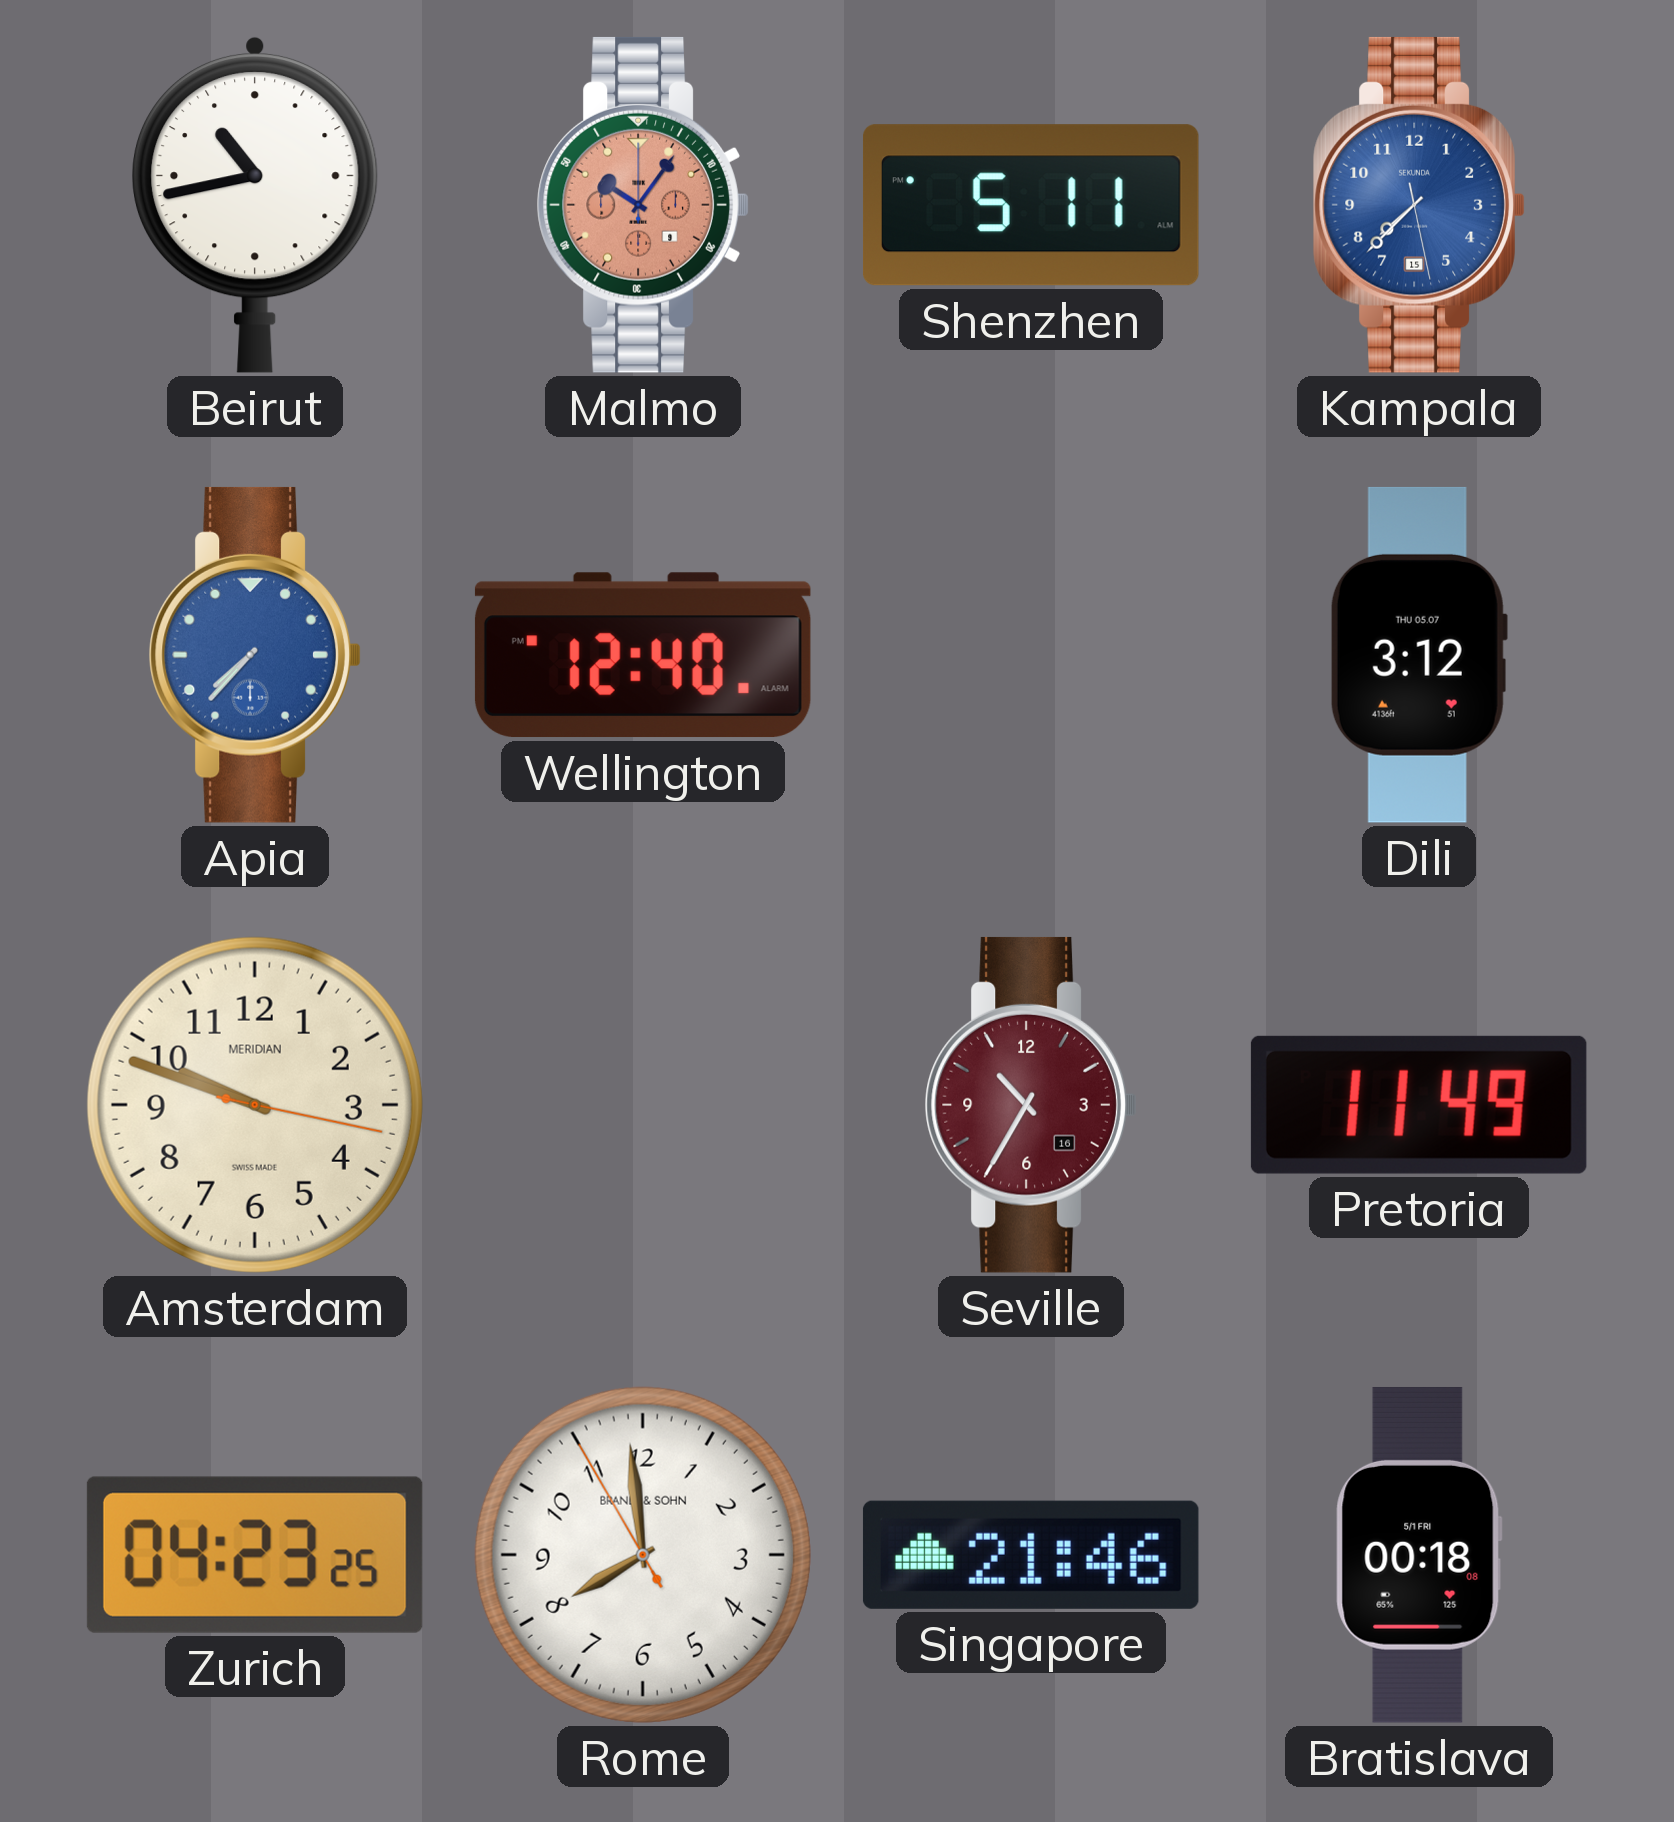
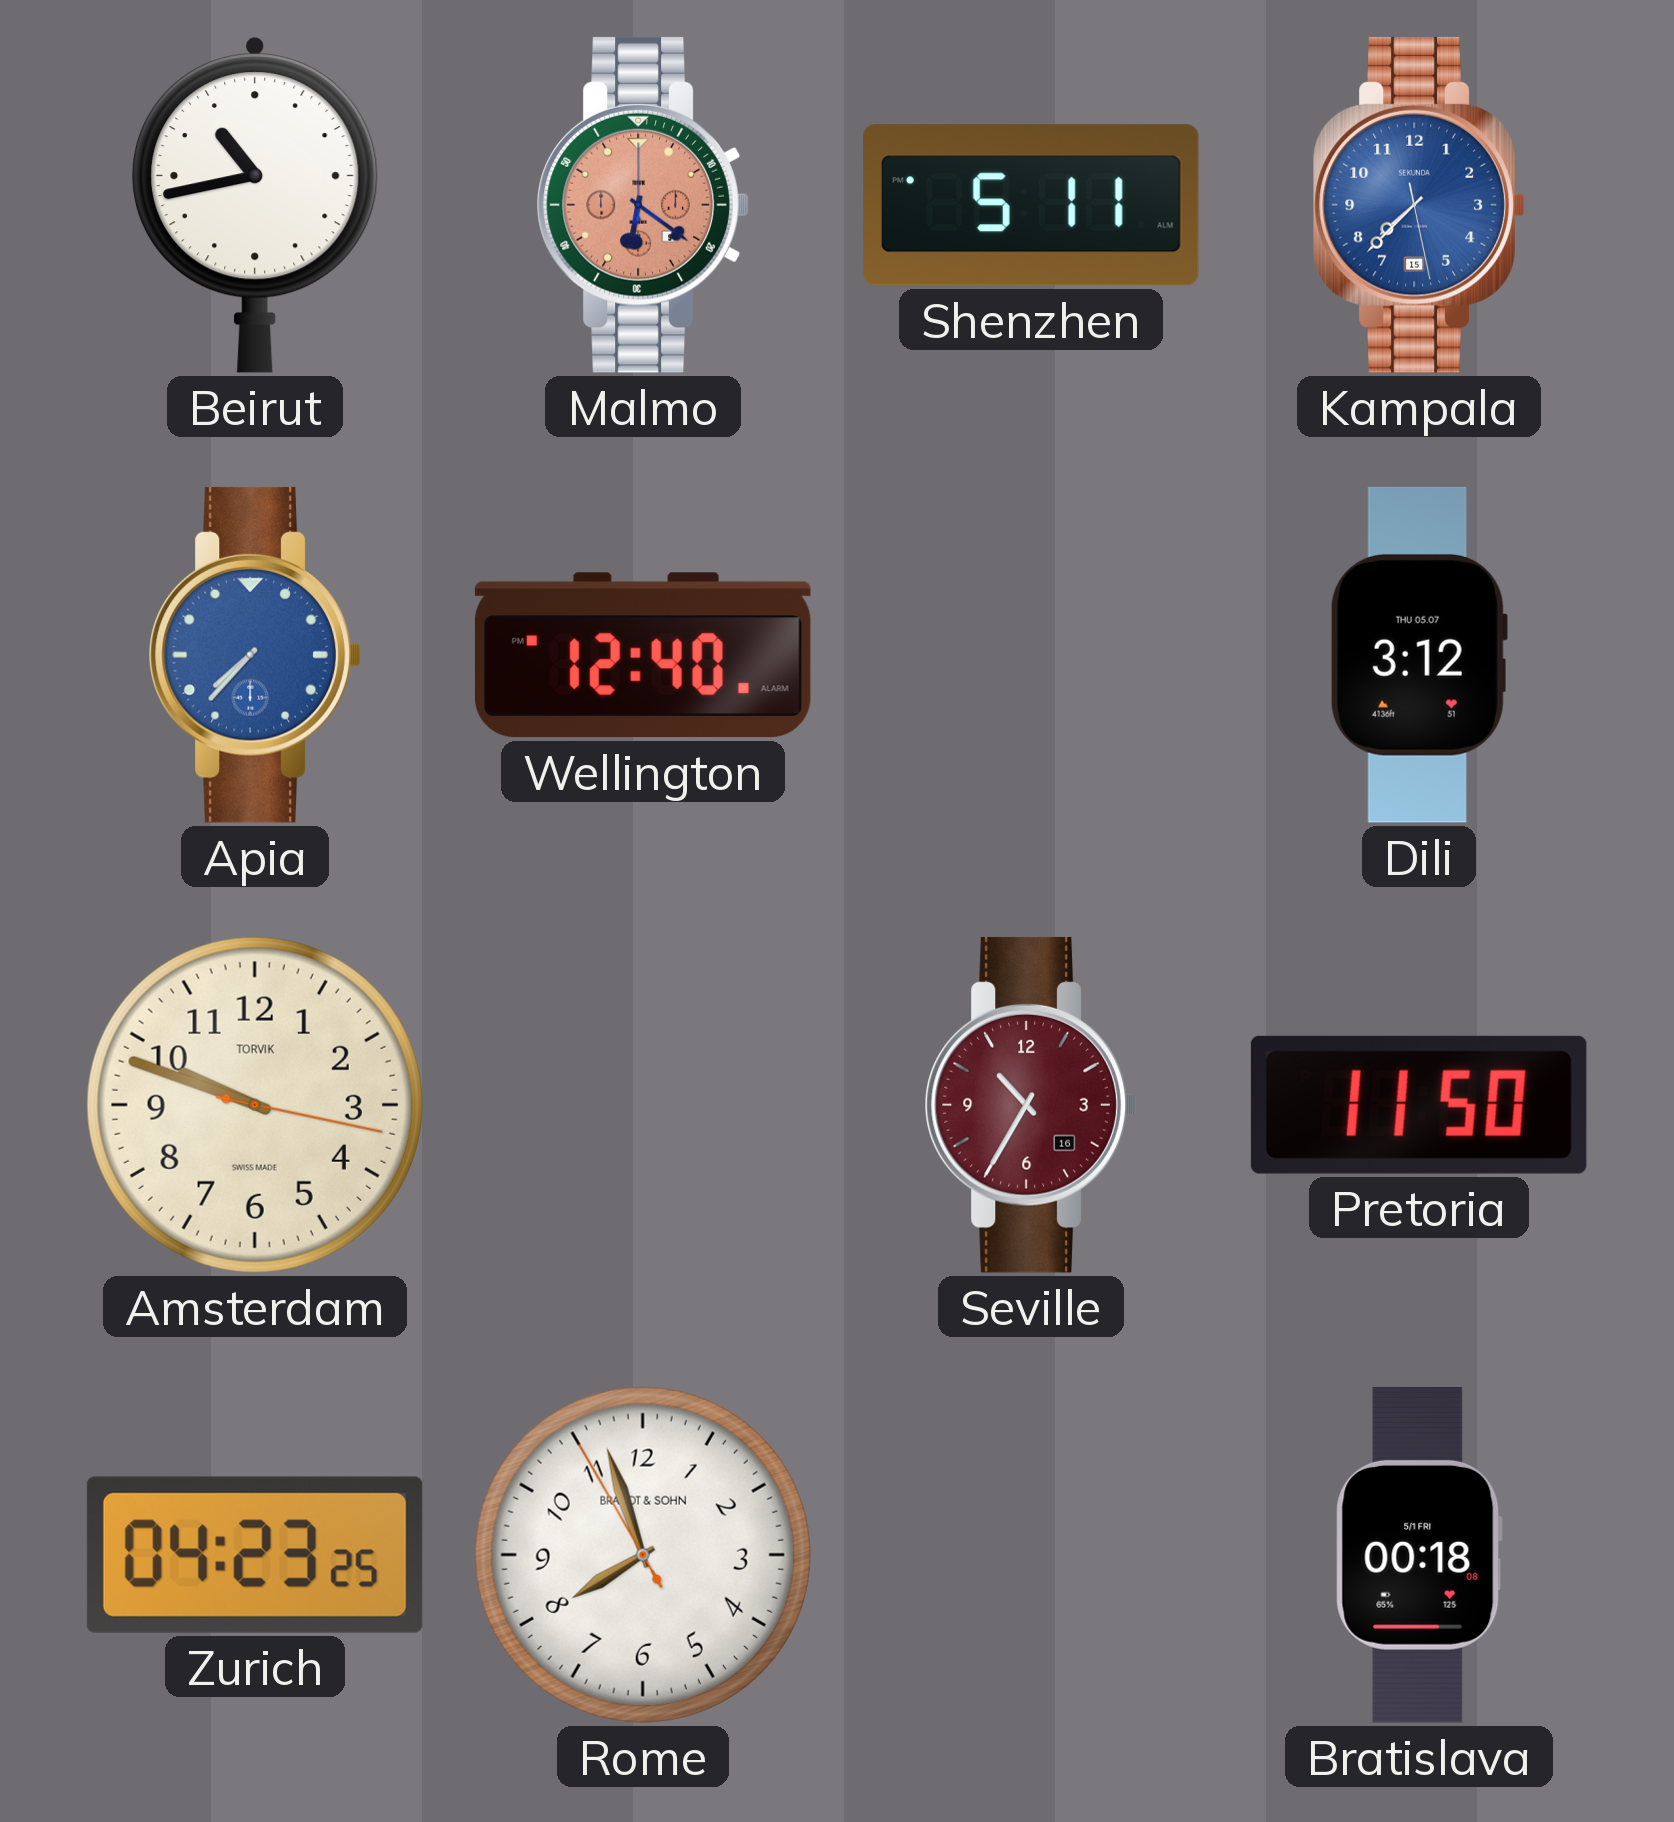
Malmo: 10:06 -> 6:21 (643, 205)
Amsterdam brand: MERIDIAN -> TORVIK (255, 1105)
Pretoria: 11:49 -> 11:50 (1419, 1105)
Rome: 7:58 -> 7:56 (643, 1555)
Singapore: 21:46 -> none (1031, 1555)
